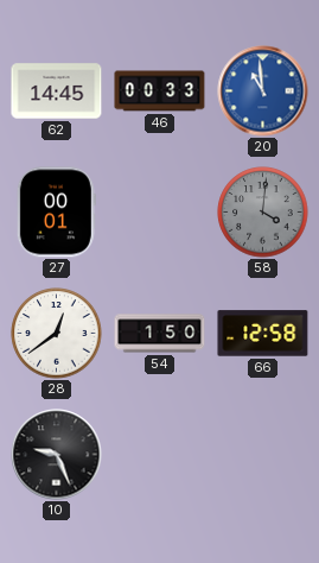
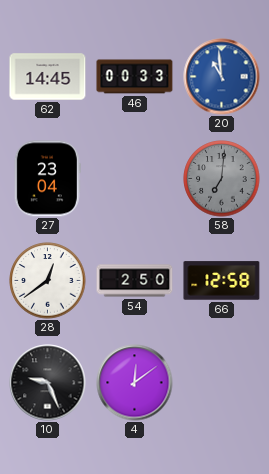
27: 00:01 -> 23:04 (47, 179)
58: 4:01 -> 7:01 (222, 179)
54: 1:50 -> 2:50 (135, 281)
4: none -> 12:09 (135, 383)
